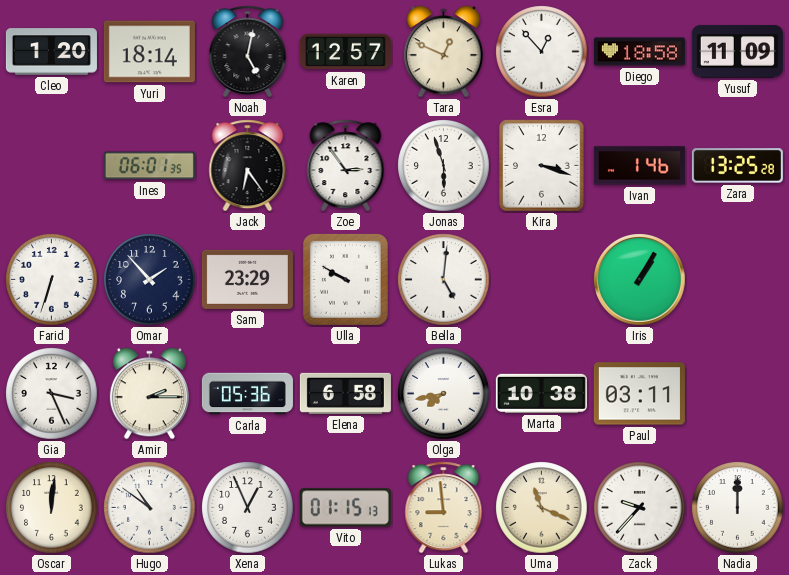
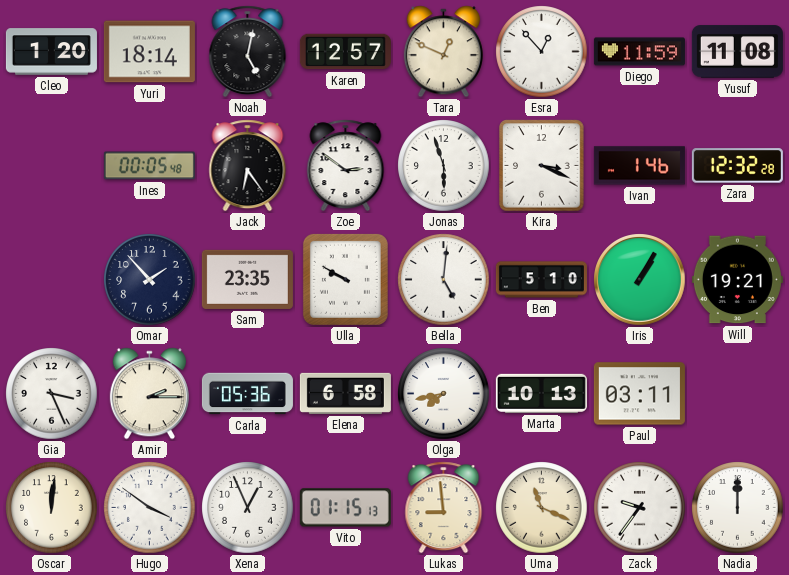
Diego: 18:58 -> 11:59 (639, 52)
Yusuf: 11:09 -> 11:08 (737, 52)
Ines: 06:01 -> 00:05 (149, 166)
Zoe: 2:54 -> 2:51 (346, 166)
Kira: 3:18 -> 3:19 (542, 166)
Zara: 13:25 -> 12:32 (737, 166)
Farid: 6:33 -> none (52, 280)
Sam: 23:29 -> 23:35 (247, 279)
Ben: none -> 5:10 (541, 280)
Will: none -> 19:21 (737, 280)
Marta: 10:38 -> 10:13 (541, 393)
Hugo: 10:51 -> 3:51 (150, 508)
Zack: 9:37 -> 9:36 (640, 508)
